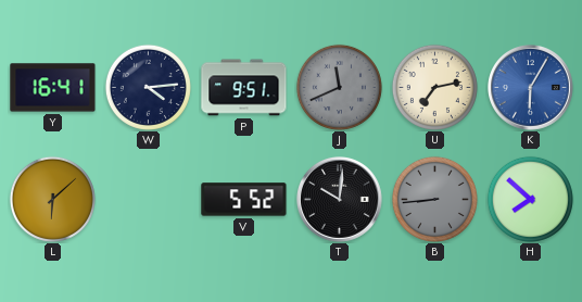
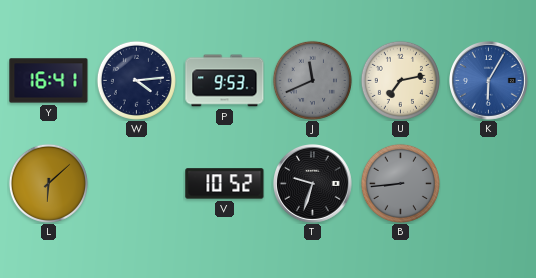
P: 9:51 -> 9:53 (225, 81)
V: 5:52 -> 10:52 (225, 184)
T: 10:01 -> 9:33 (313, 184)
H: 7:52 -> none (530, 199)
